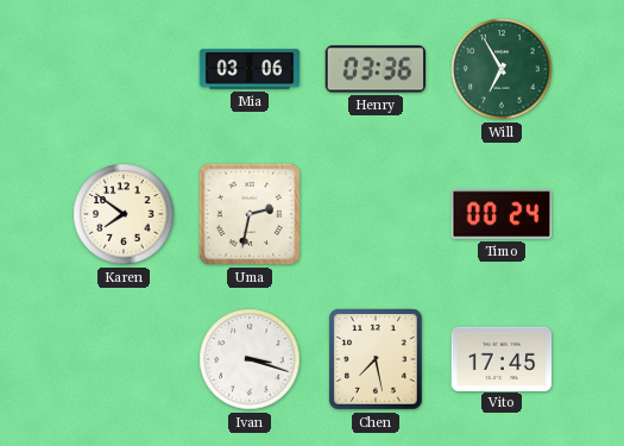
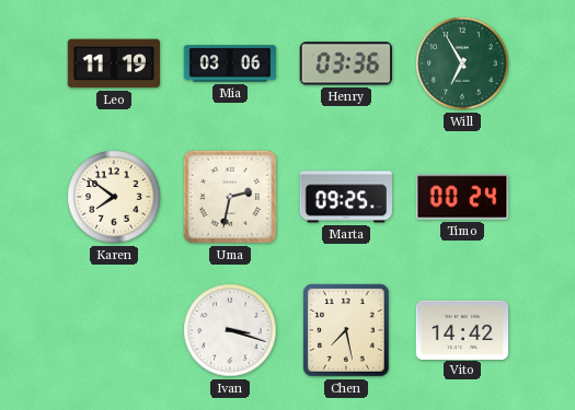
Leo: none -> 11:19 (114, 63)
Marta: none -> 09:25 (346, 197)
Vito: 17:45 -> 14:42 (462, 329)
